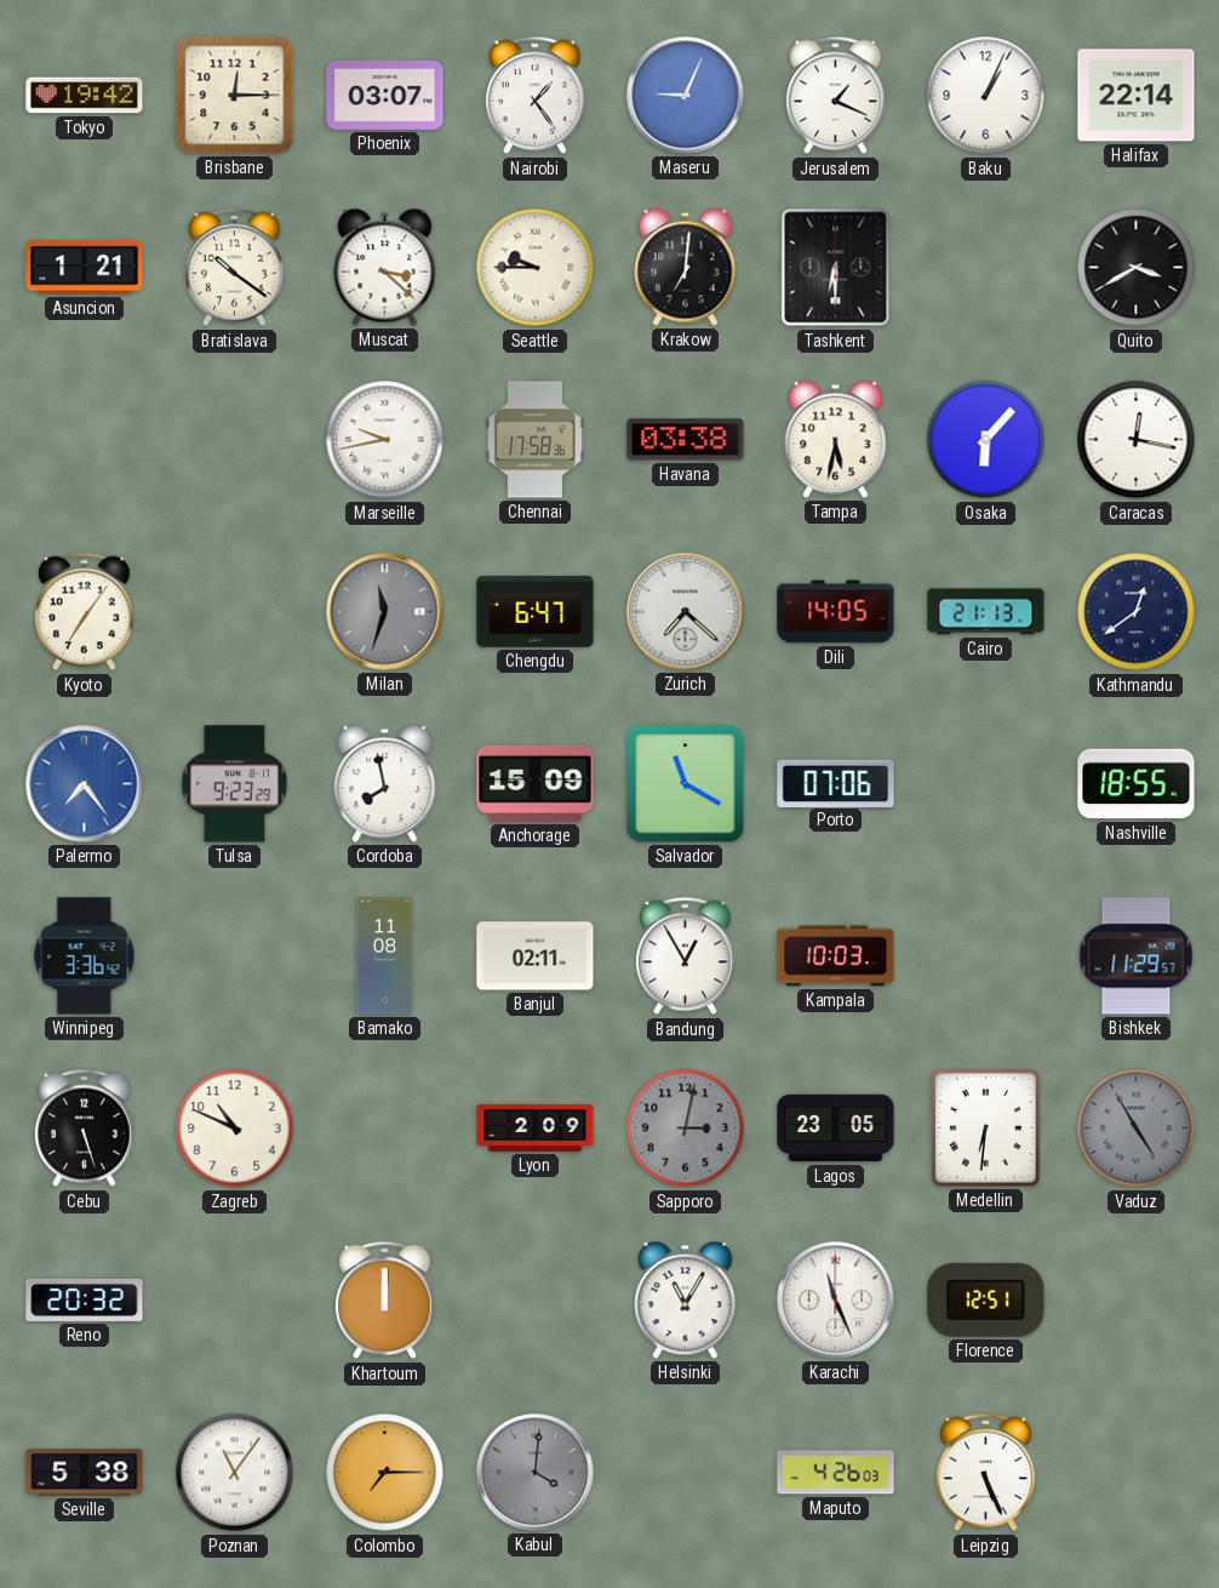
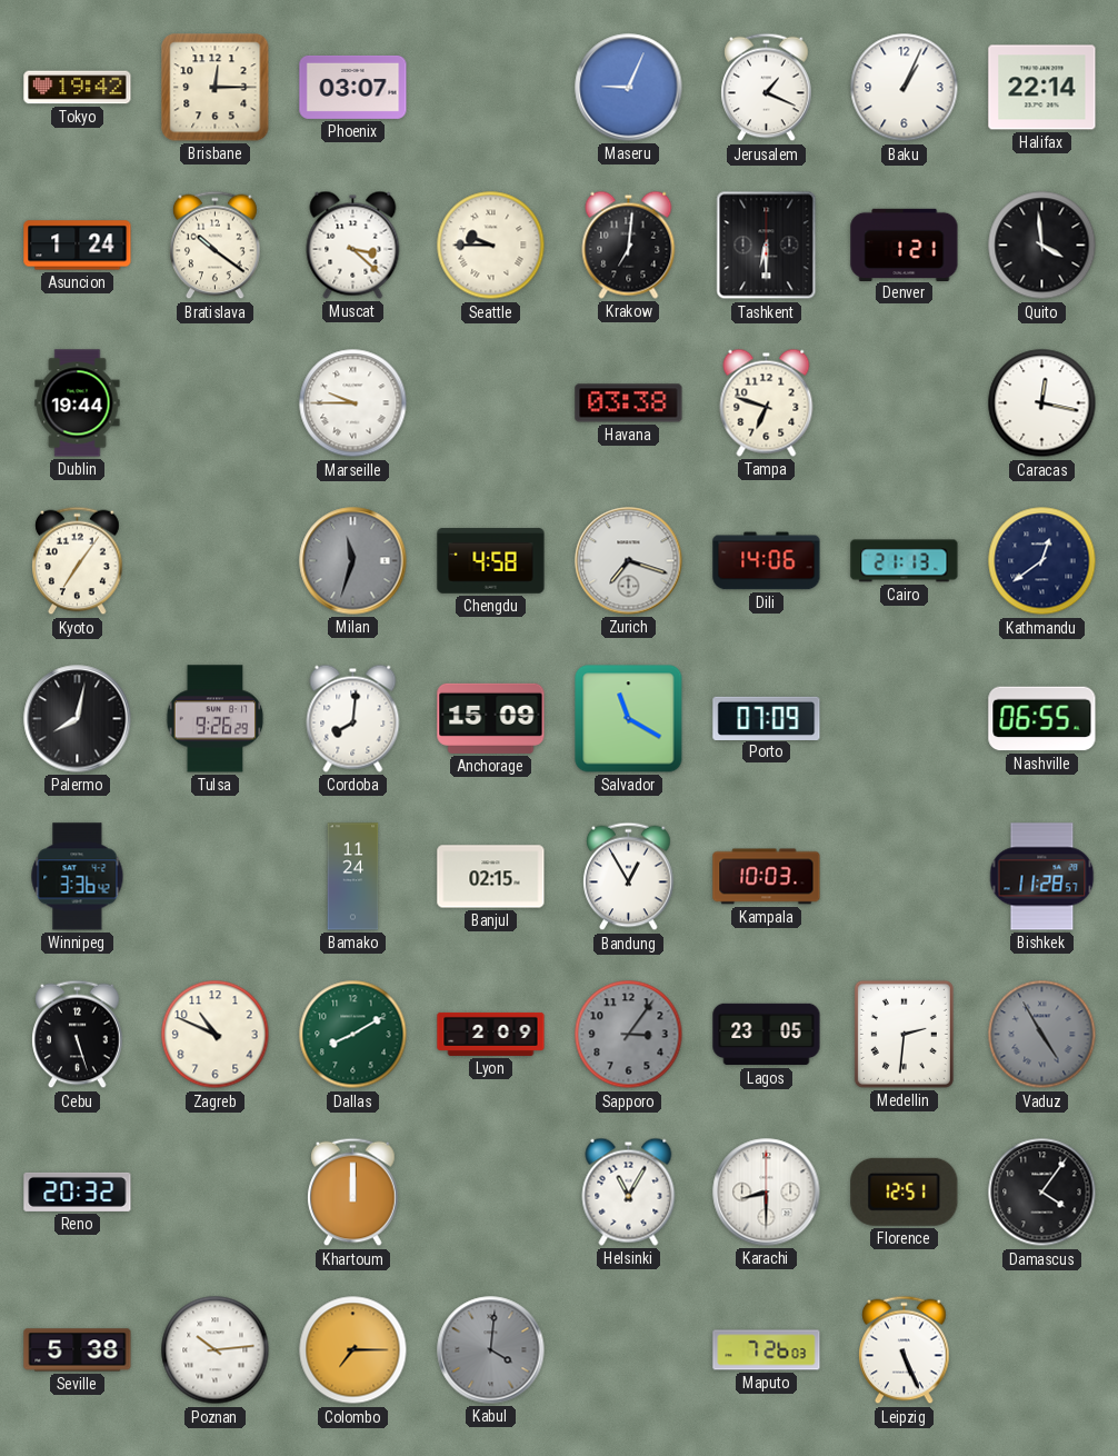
Nairobi: 1:24 -> none (536, 96)
Asuncion: 1:21 -> 1:24 (78, 246)
Denver: none -> 1:21 (905, 245)
Quito: 3:40 -> 3:59 (1042, 246)
Dublin: none -> 19:44 (78, 403)
Marseille: 9:43 -> 9:45 (353, 403)
Chennai: 17:58 -> none (534, 440)
Tampa: 5:32 -> 6:48 (767, 402)
Osaka: 6:07 -> none (986, 440)
Chengdu: 6:47 -> 4:58 (491, 561)
Zurich: 7:22 -> 7:18 (629, 561)
Dili: 14:05 -> 14:06 (767, 561)
Palermo: 7:24 -> 8:02 (78, 719)
Palermo dial: blue -> black (78, 719)
Tulsa: 9:23 -> 9:26 (216, 719)
Cordoba: 7:58 -> 8:01 (353, 718)
Porto: 07:06 -> 07:09 (767, 718)
Nashville: 18:55 -> 06:55 (1042, 719)
Bamako: 11:08 -> 11:24 (353, 877)
Banjul: 02:11 -> 02:15 (491, 877)
Bishkek: 11:29 -> 11:28 (1042, 877)
Dallas: none -> 8:10 (353, 1035)
Sapporo: 3:02 -> 3:06 (629, 1035)
Medellin: 6:31 -> 2:31 (904, 1034)
Karachi: 11:26 -> 8:30 (767, 1193)
Damascus: none -> 4:06 (1042, 1193)
Poznan: 11:06 -> 10:14 (216, 1350)
Maputo: 4:26 -> 7:26 (767, 1350)
